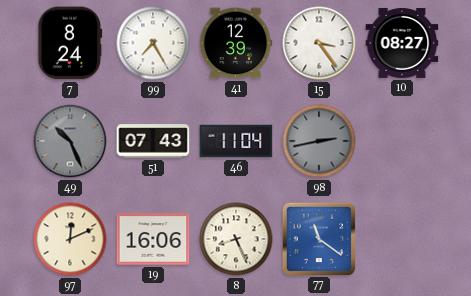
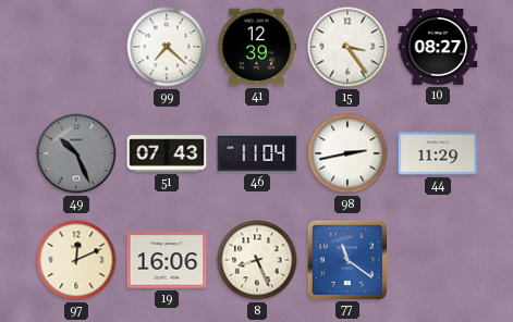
7: 8:24 -> none (70, 43)
99: 7:25 -> 7:22 (167, 47)
98 dial: grey -> white (347, 153)
44: none -> 11:29 (438, 153)
